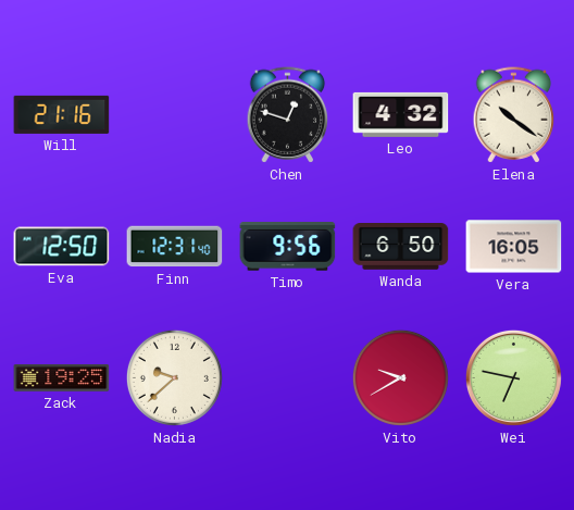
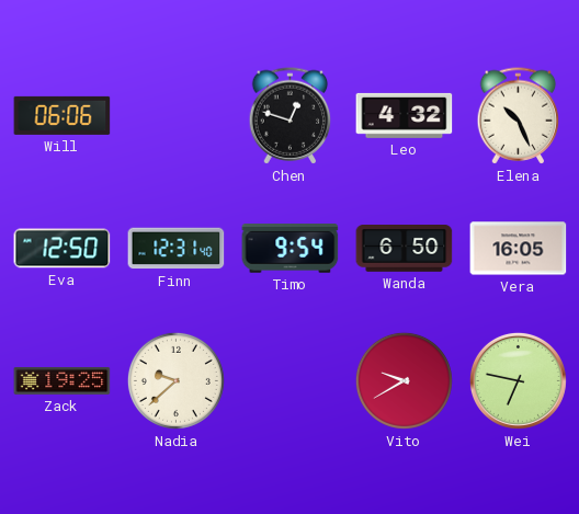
Will: 21:16 -> 06:06 (63, 115)
Elena: 10:21 -> 10:26 (519, 116)
Timo: 9:56 -> 9:54 (291, 249)
